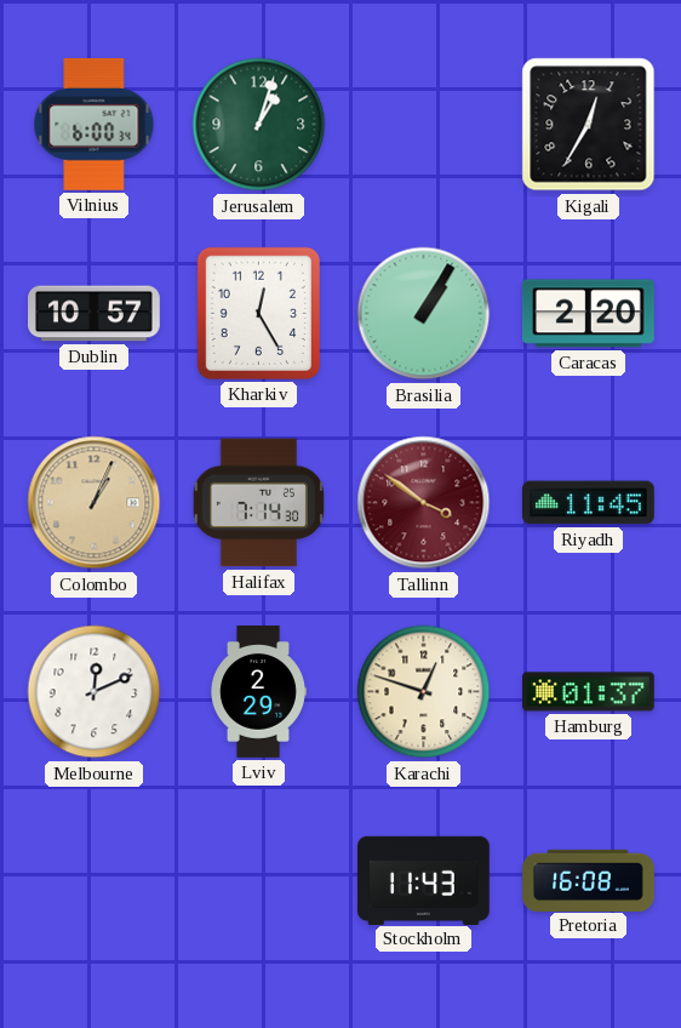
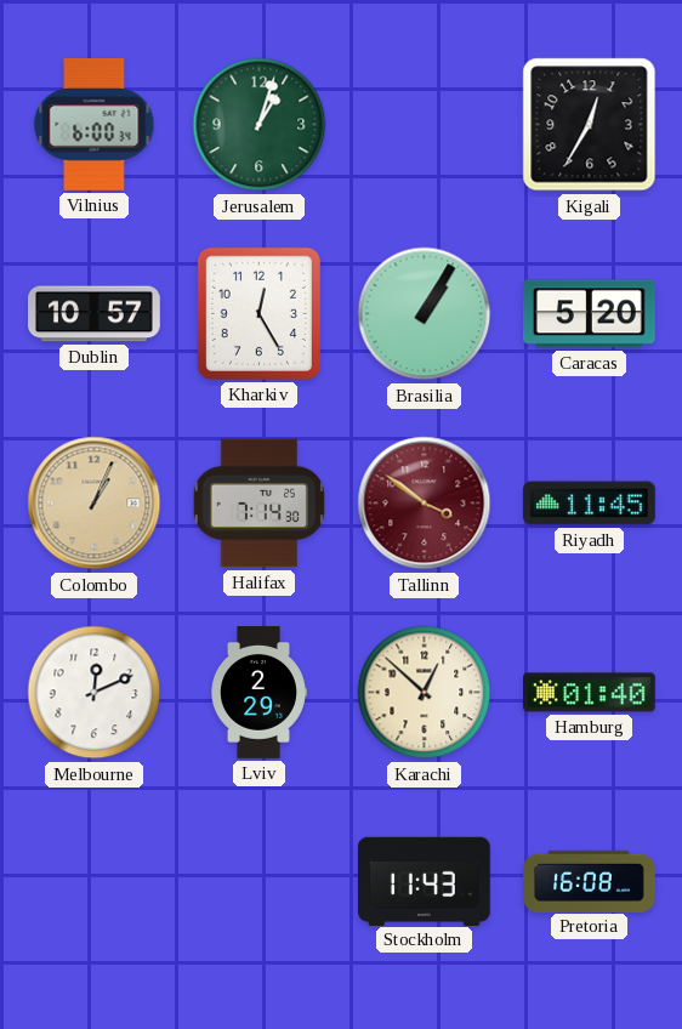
Caracas: 2:20 -> 5:20 (589, 314)
Karachi: 12:48 -> 12:52 (425, 693)
Hamburg: 01:37 -> 01:40 (590, 693)
